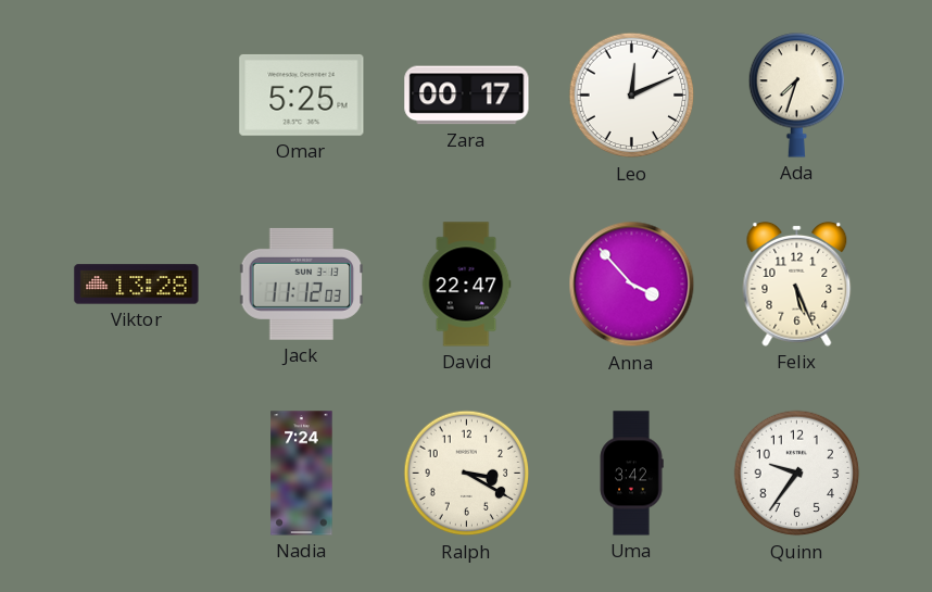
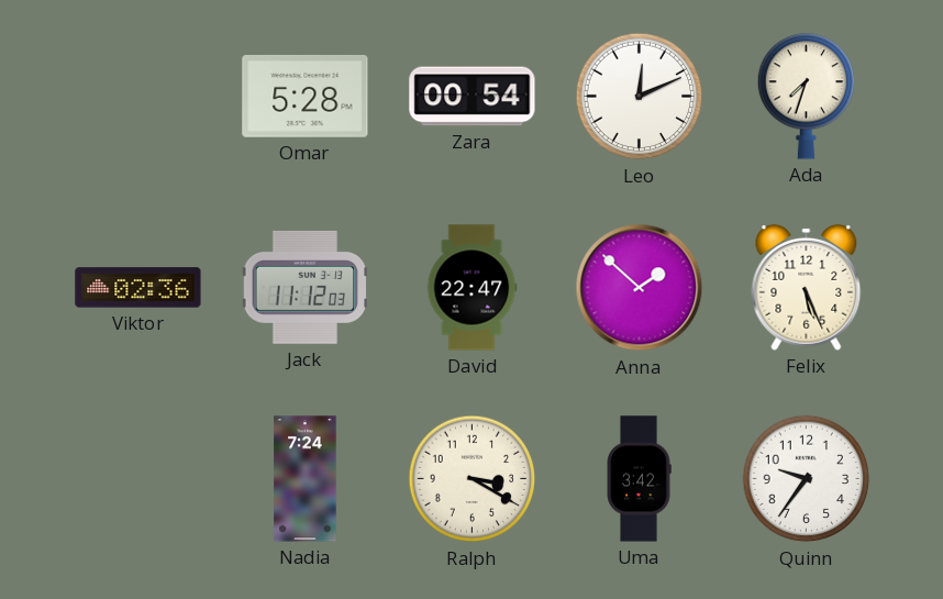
Omar: 5:25 -> 5:28 (306, 96)
Zara: 00:17 -> 00:54 (473, 97)
Viktor: 13:28 -> 02:36 (138, 288)
Anna: 3:53 -> 1:52 (640, 288)
